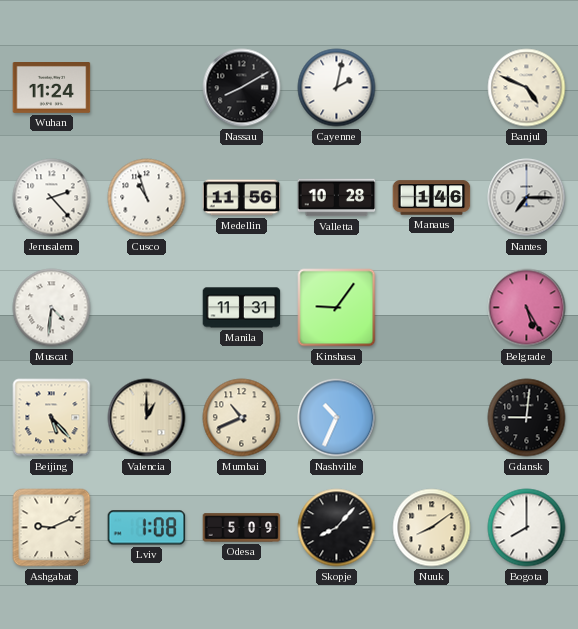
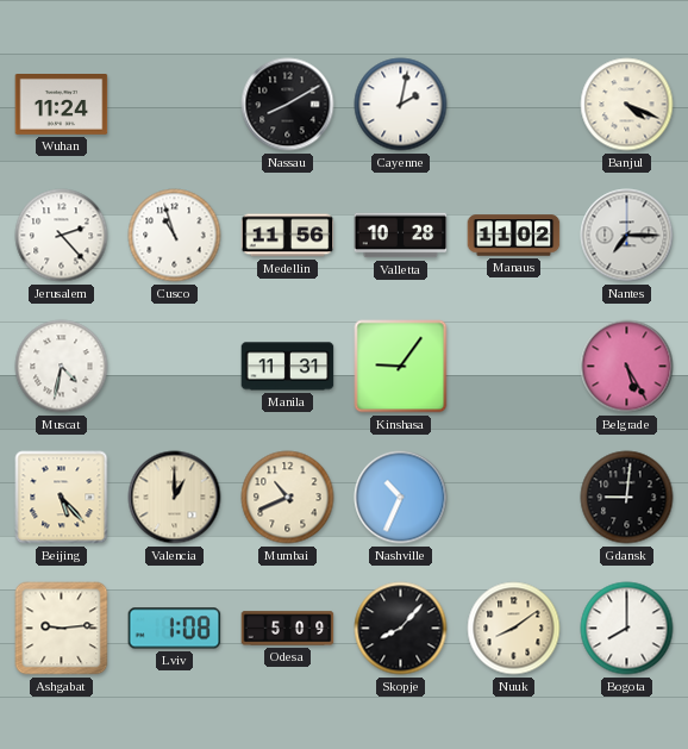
Banjul: 4:49 -> 4:19 (627, 105)
Manaus: 1:46 -> 11:02 (514, 236)
Muscat: 4:31 -> 4:32 (62, 367)
Ashgabat: 9:11 -> 9:14 (62, 629)
